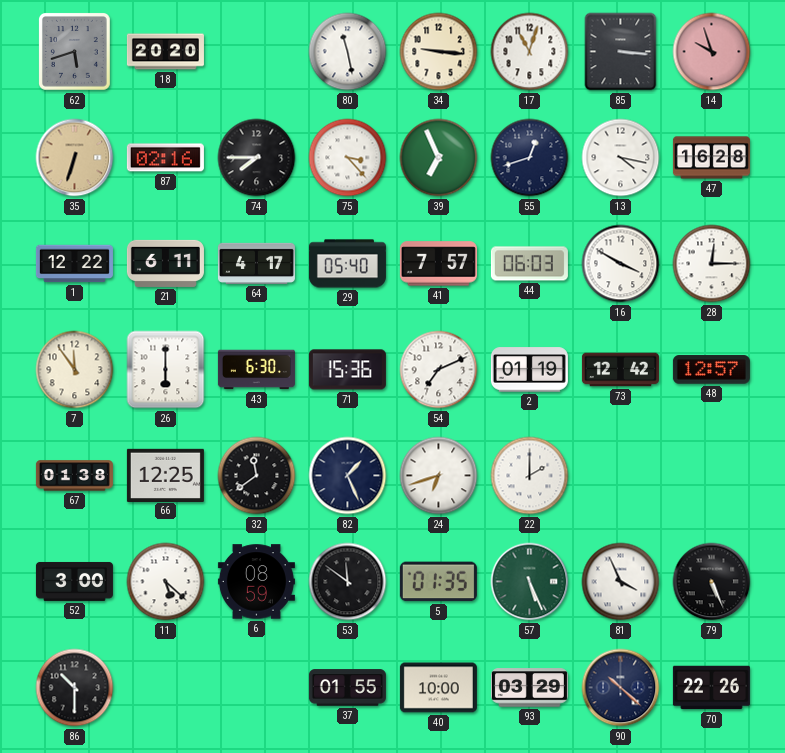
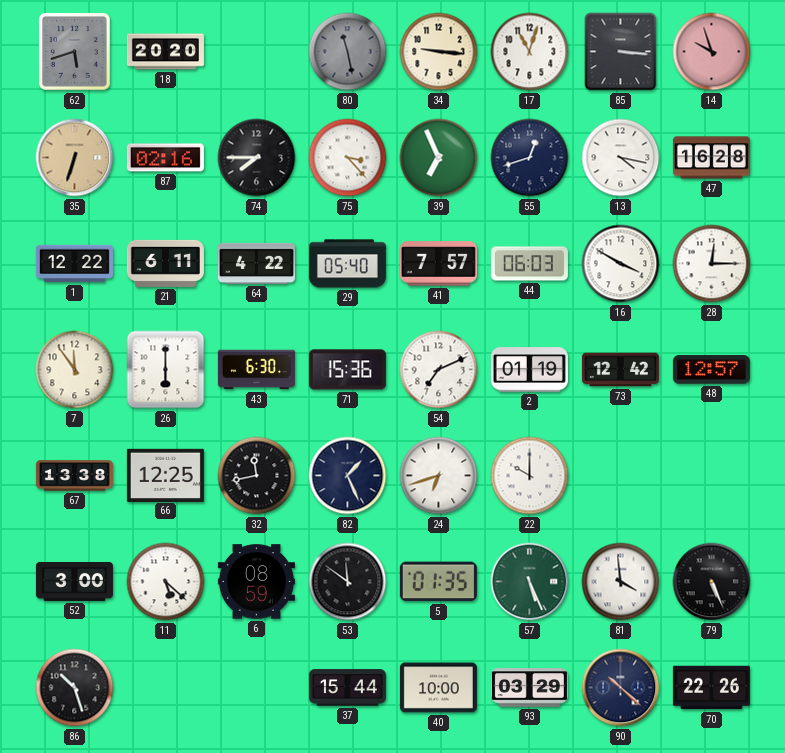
80 dial: white -> grey (348, 52)
64: 4:17 -> 4:22 (256, 263)
67: 01:38 -> 13:38 (74, 476)
32: 11:39 -> 11:43 (257, 476)
22: 2:00 -> 10:00 (530, 476)
81: 3:56 -> 3:59 (621, 582)
86: 10:30 -> 10:27 (75, 688)
37: 01:55 -> 15:44 (347, 688)
